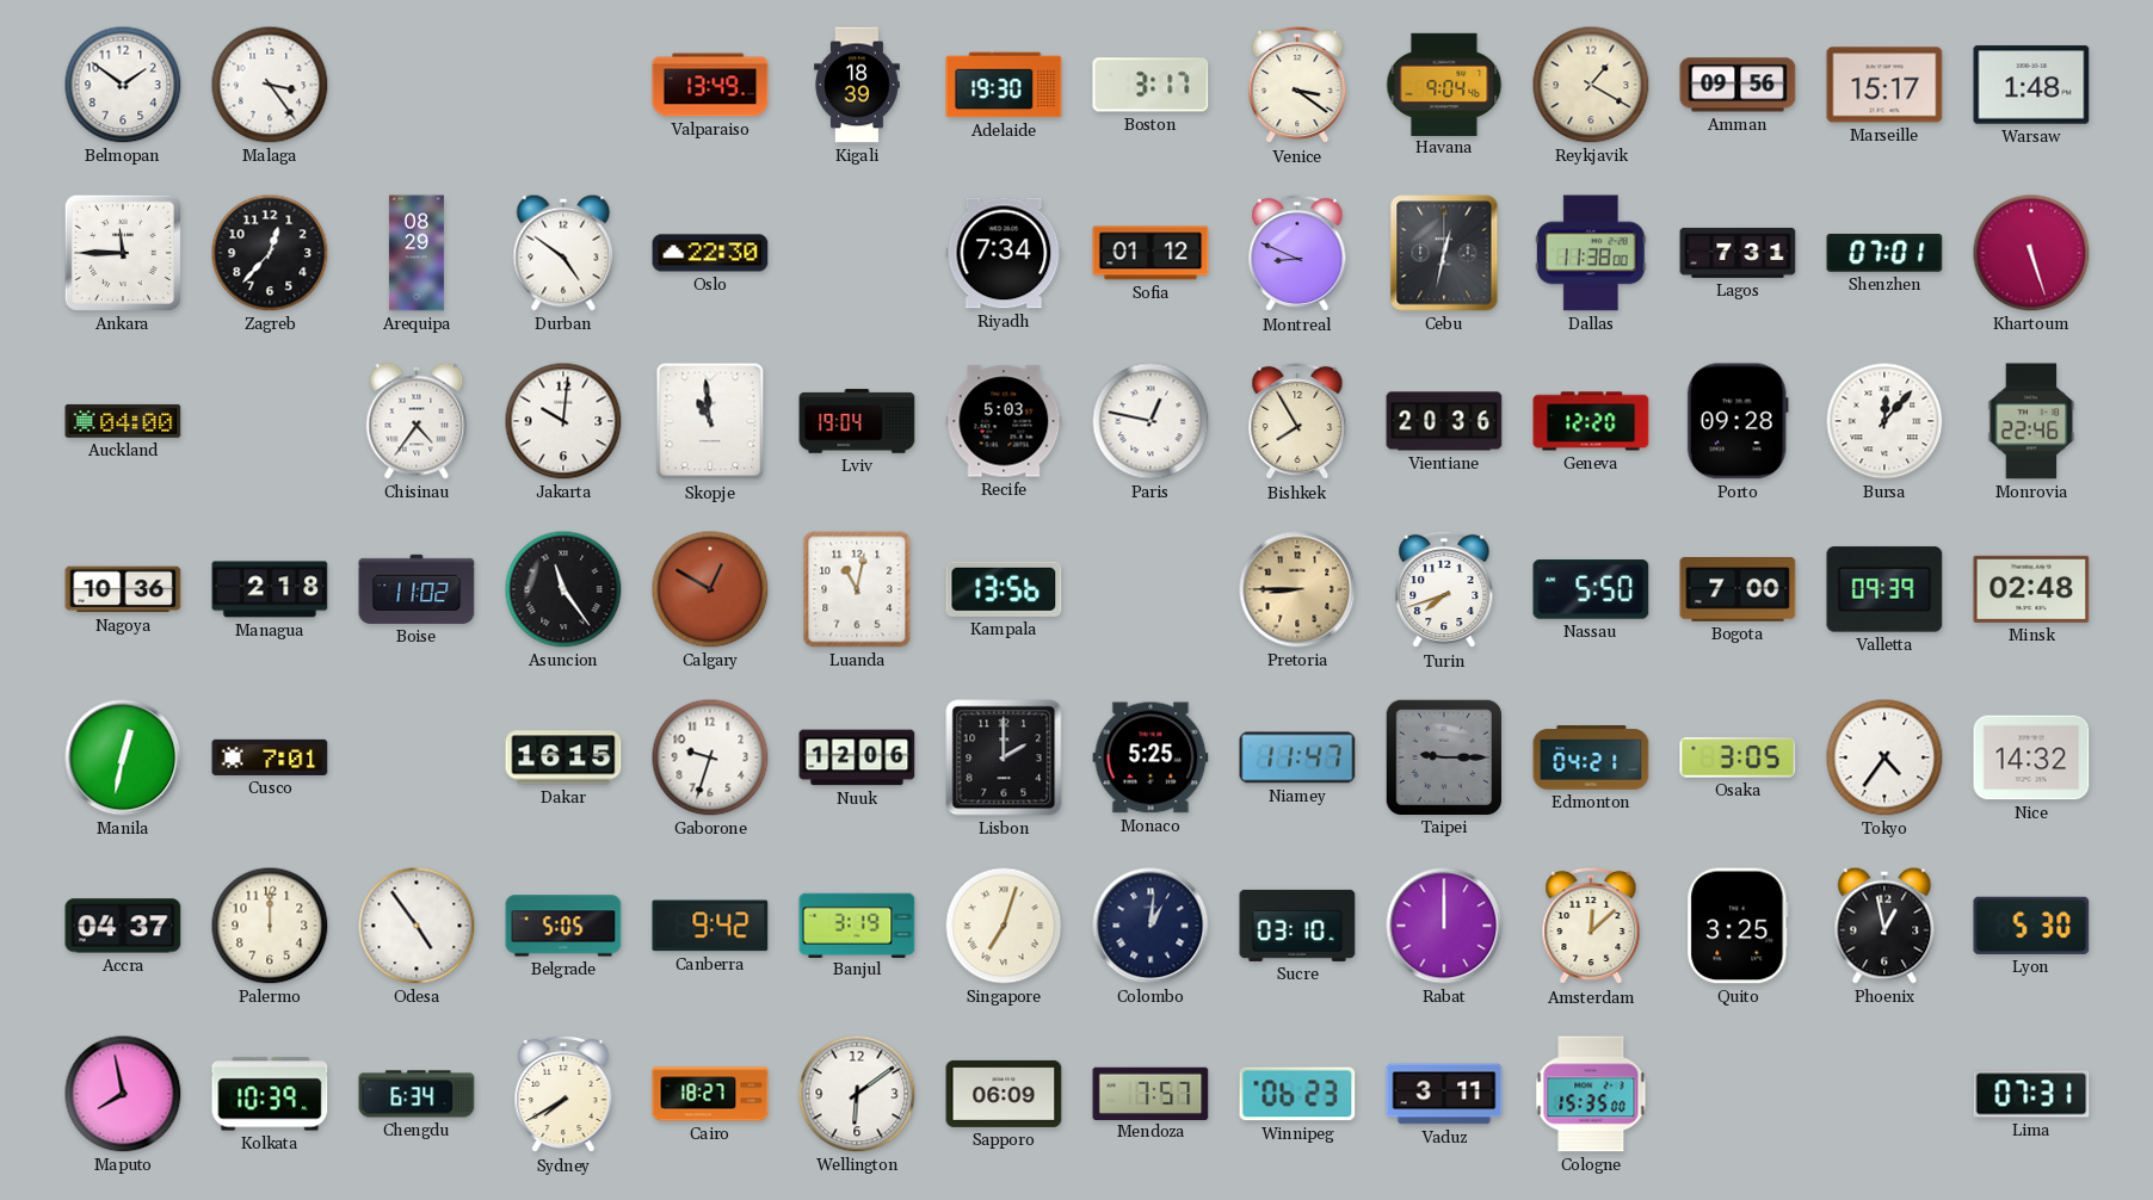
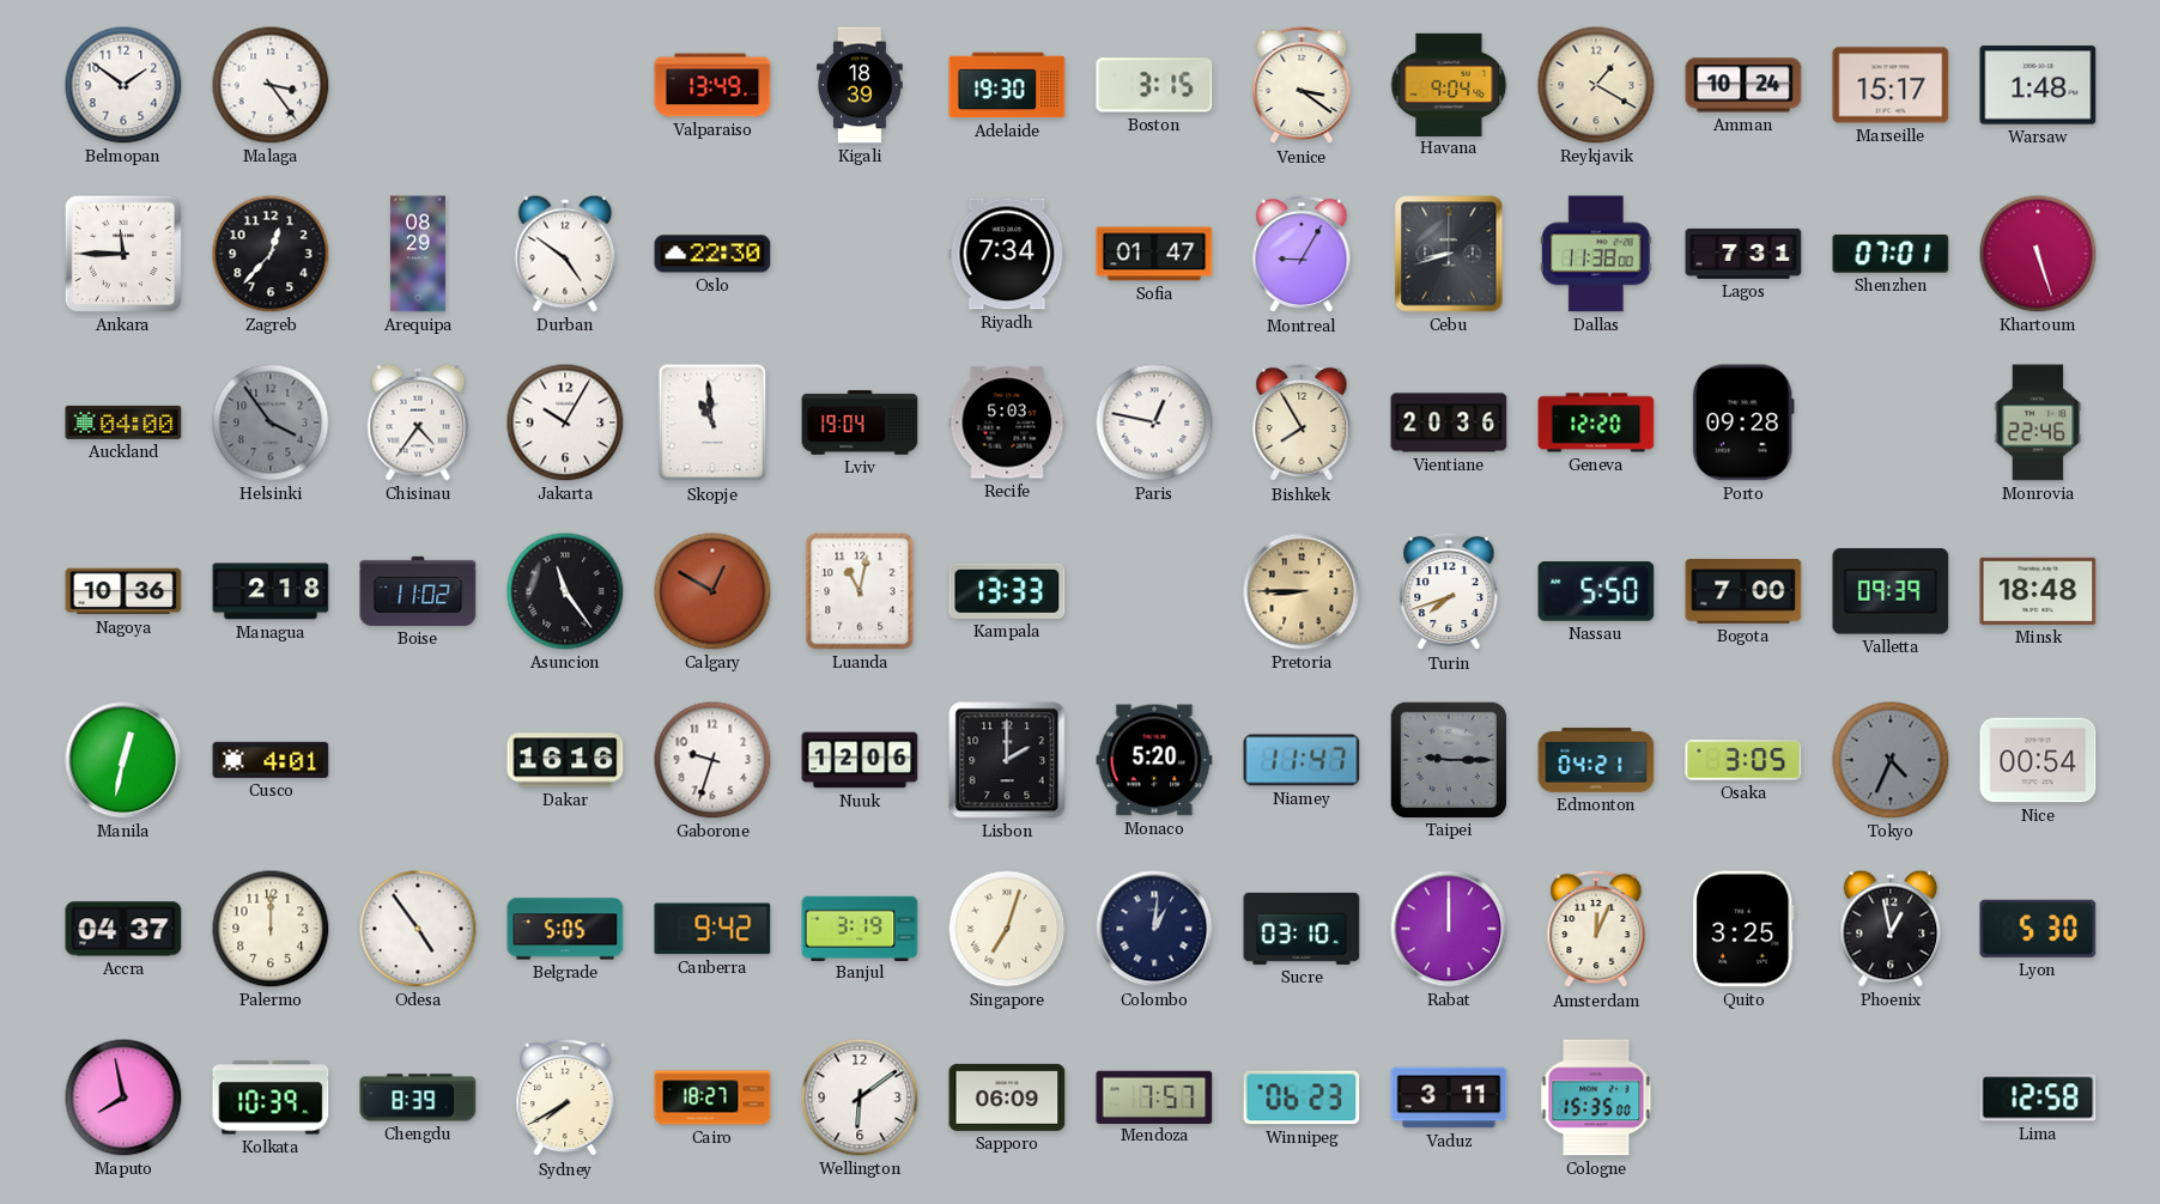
Boston: 3:17 -> 3:15 (1154, 85)
Amman: 09:56 -> 10:24 (1743, 85)
Sofia: 01:12 -> 01:47 (1154, 254)
Montreal: 8:49 -> 9:05 (1302, 254)
Cebu: 12:32 -> 8:42 (1449, 254)
Helsinki: none -> 3:54 (271, 422)
Jakarta: 10:01 -> 10:05 (565, 422)
Bursa: 12:07 -> none (1884, 421)
Kampala: 13:56 -> 13:33 (1007, 591)
Minsk: 02:48 -> 18:48 (2038, 591)
Cusco: 7:01 -> 4:01 (271, 760)
Dakar: 16:15 -> 16:16 (565, 760)
Monaco: 5:25 -> 5:20 (1154, 760)
Tokyo: 4:36 -> 4:34 (1891, 760)
Tokyo dial: white -> grey (1891, 760)
Nice: 14:32 -> 00:54 (2038, 760)
Amsterdam: 12:08 -> 12:04 (1596, 929)
Chengdu: 6:34 -> 8:39 (418, 1097)
Lima: 07:31 -> 12:58 (2038, 1097)
